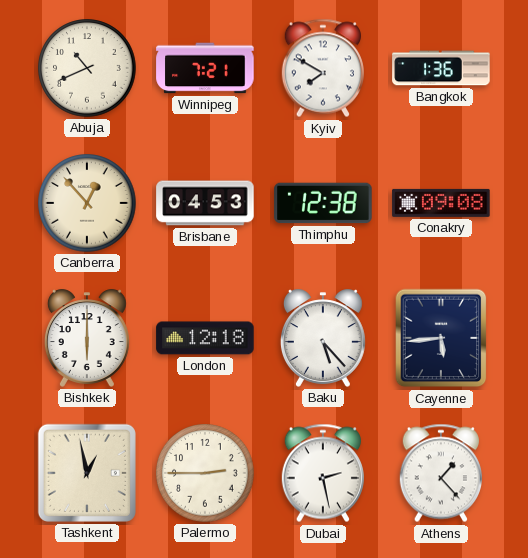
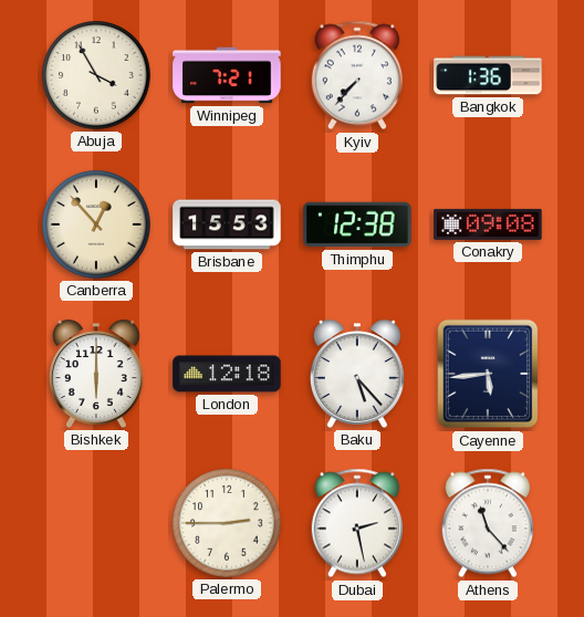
Abuja: 10:41 -> 3:55 (96, 75)
Kyiv: 7:50 -> 7:37 (357, 75)
Brisbane: 04:53 -> 15:53 (227, 224)
Tashkent: 12:58 -> none (87, 473)
Athens: 1:23 -> 11:23 (488, 523)
